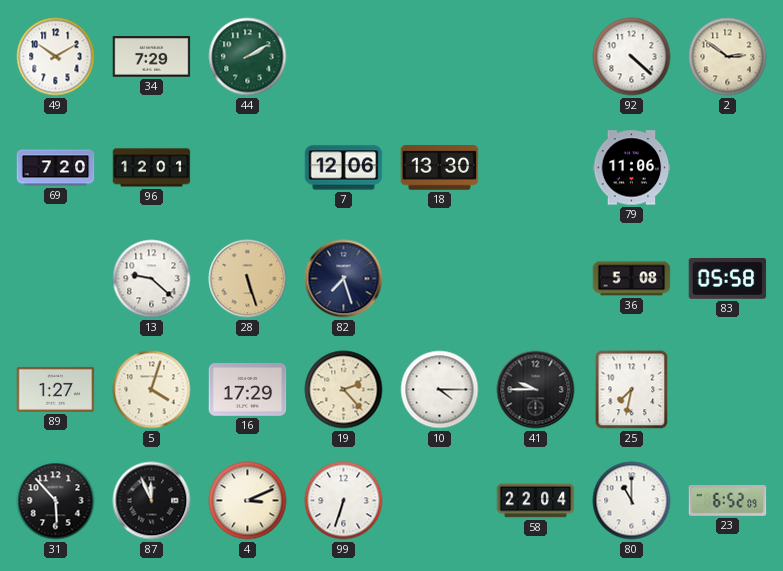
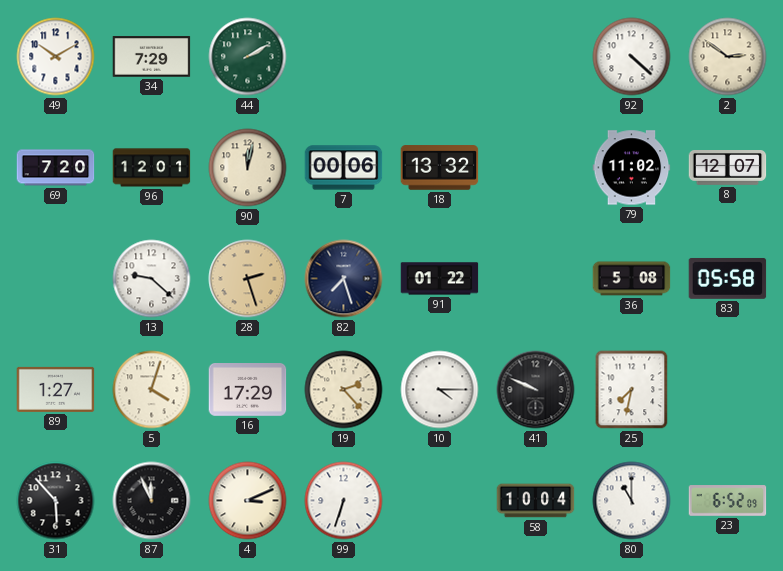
90: none -> 12:02 (248, 168)
7: 12:06 -> 00:06 (344, 168)
18: 13:30 -> 13:32 (440, 168)
79: 11:06 -> 11:02 (632, 168)
8: none -> 12:07 (728, 168)
28: 5:27 -> 2:27 (248, 279)
91: none -> 01:22 (440, 279)
41: 9:45 -> 9:49 (536, 390)
58: 22:04 -> 10:04 (536, 501)
